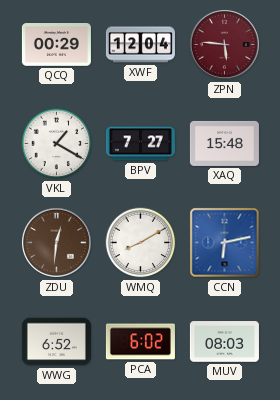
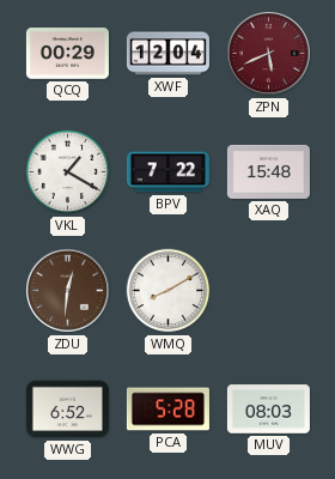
ZPN: 5:46 -> 5:41 (269, 54)
BPV: 7:27 -> 7:22 (167, 172)
CCN: 6:13 -> none (225, 243)
PCA: 6:02 -> 5:28 (167, 410)
